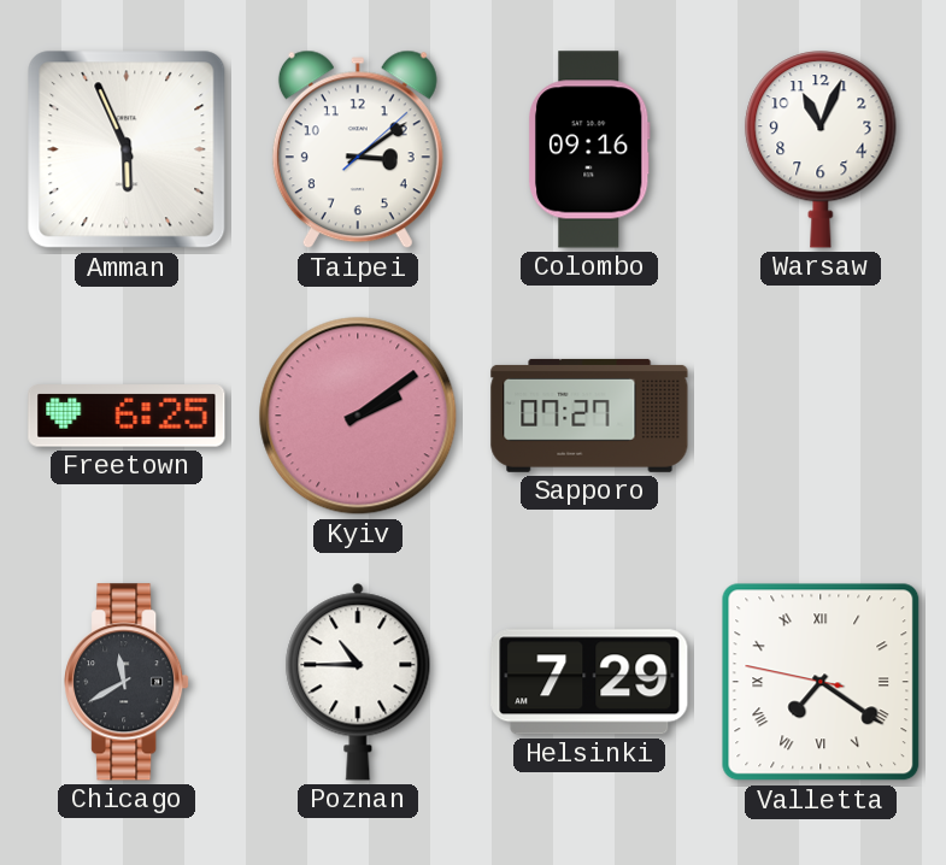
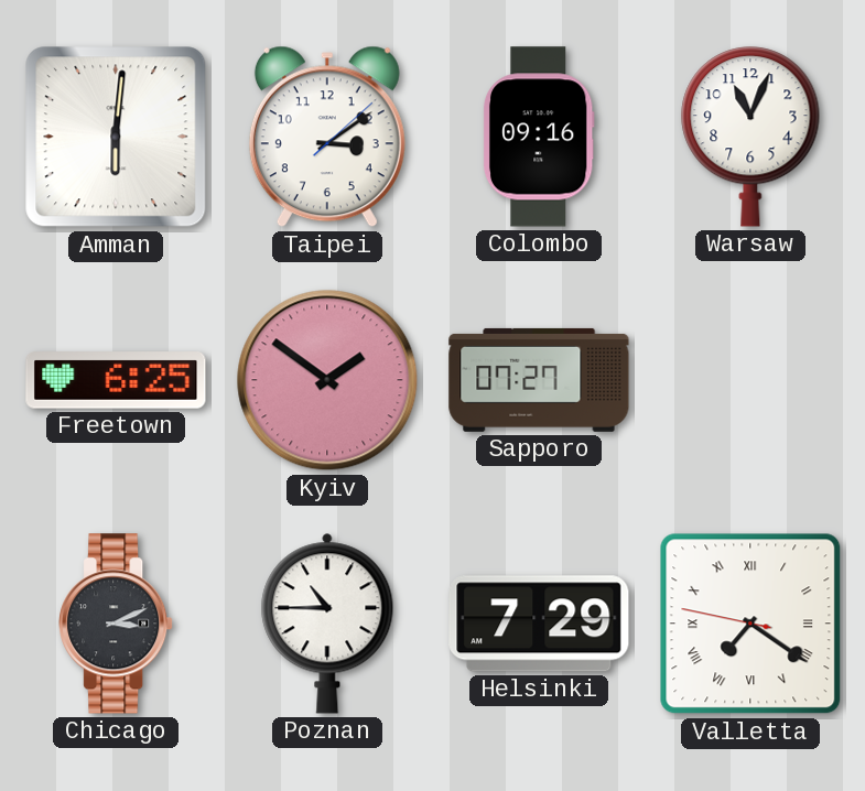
Amman: 5:56 -> 6:01 (116, 137)
Kyiv: 2:09 -> 1:51 (327, 380)
Chicago: 11:40 -> 3:11 (116, 624)
